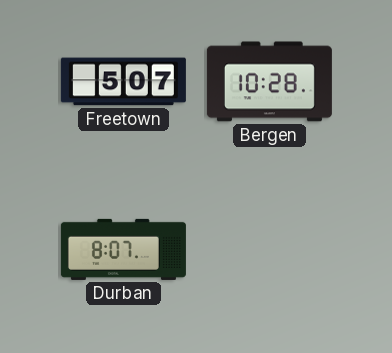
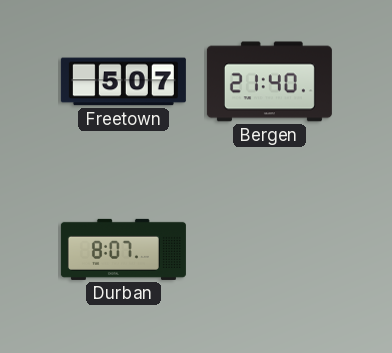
Bergen: 10:28 -> 21:40 (269, 82)
